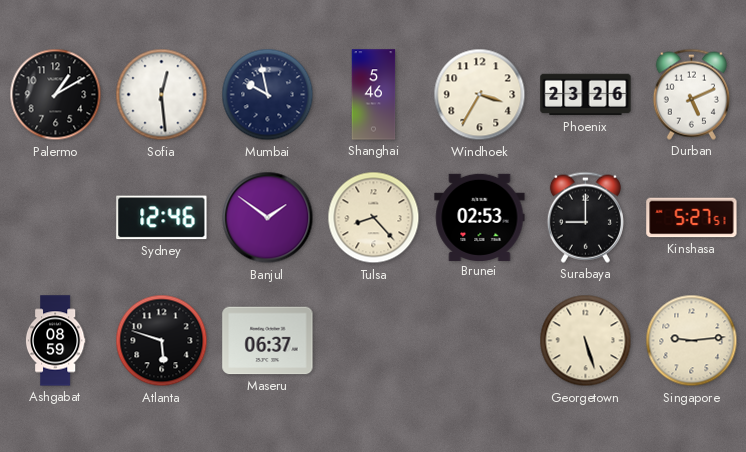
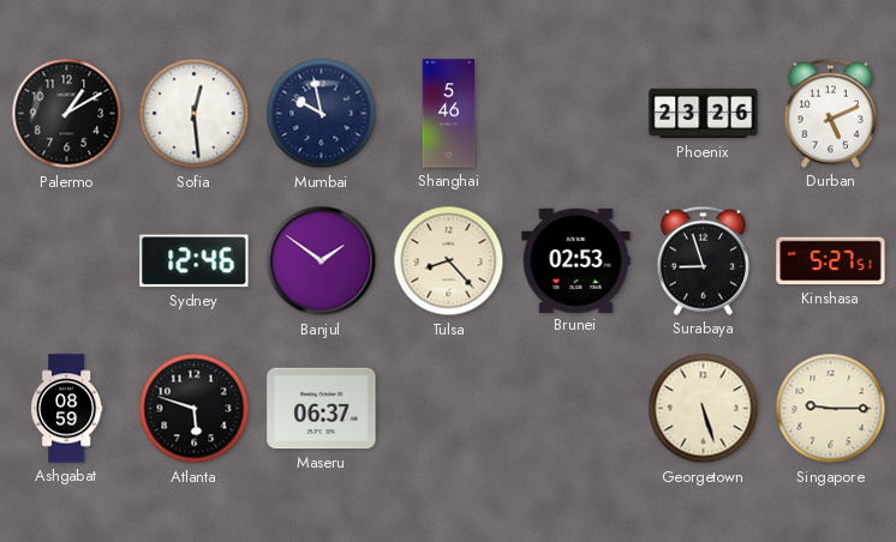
Windhoek: 3:35 -> none (480, 95)
Surabaya: 9:00 -> 8:57 (703, 260)
Singapore: 9:14 -> 9:15 (831, 409)
